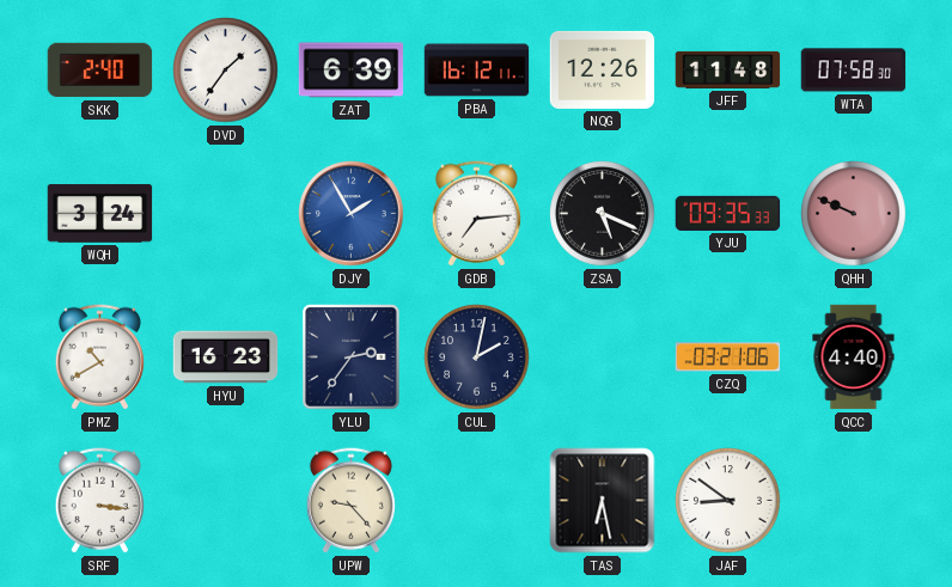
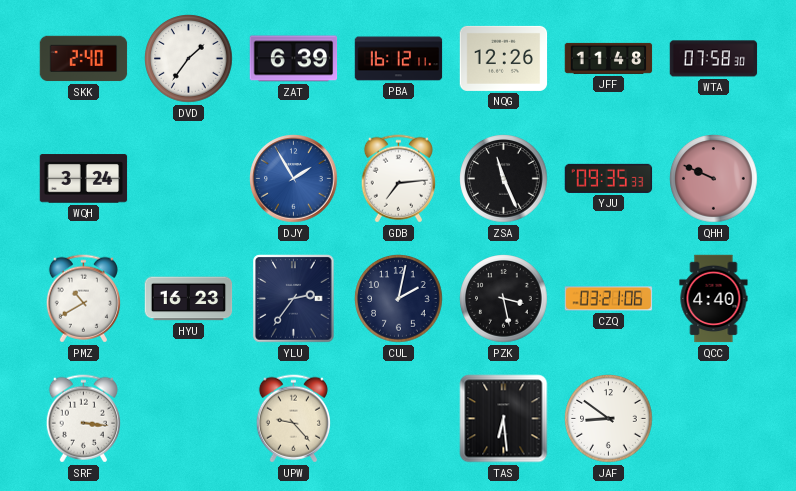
ZSA: 5:19 -> 11:26 (504, 179)
PZK: none -> 3:28 (504, 299)
TAS: 6:28 -> 6:29 (504, 419)
